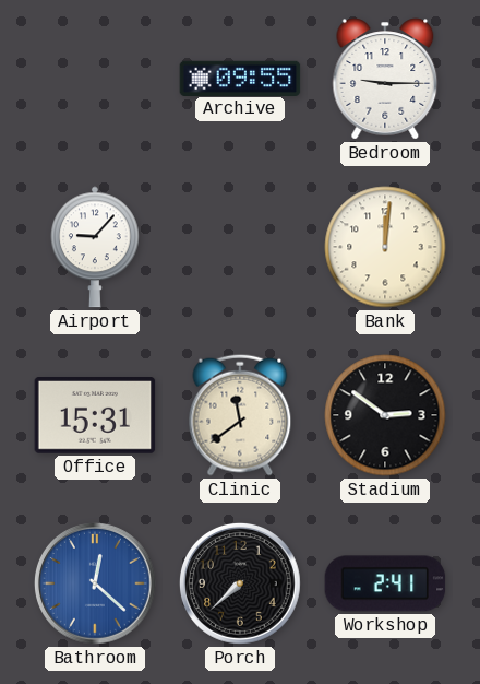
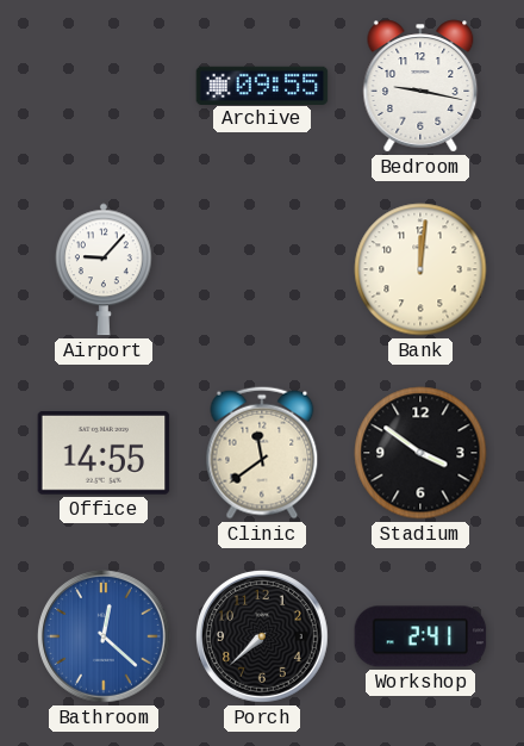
Bedroom: 9:15 -> 9:17 (420, 86)
Office: 15:31 -> 14:55 (104, 454)
Stadium: 2:51 -> 3:51 (420, 453)
